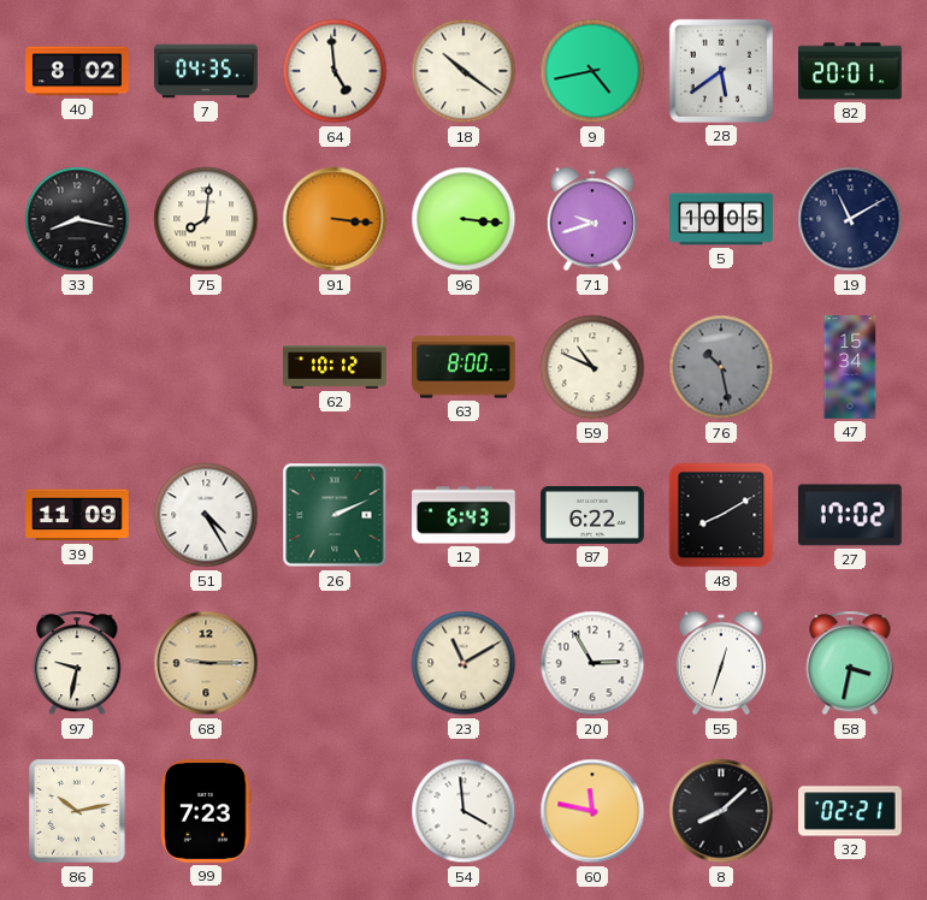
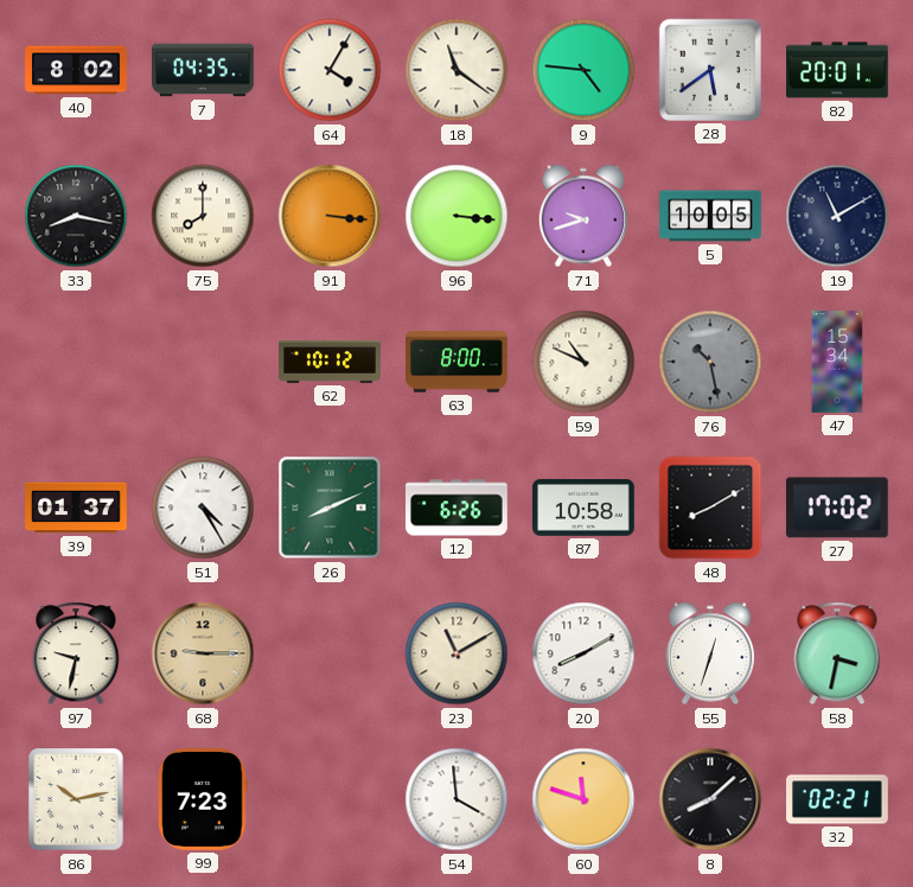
64: 4:59 -> 4:05 (330, 70)
18: 10:21 -> 11:21 (456, 70)
9: 4:43 -> 4:46 (583, 70)
75: 8:01 -> 8:00 (203, 216)
39: 11:09 -> 01:37 (76, 508)
26: 2:11 -> 8:11 (330, 508)
12: 6:43 -> 6:26 (458, 508)
87: 6:22 -> 10:58 (585, 509)
20: 2:55 -> 8:10 (583, 653)
60: 11:47 -> 11:48 (583, 799)
